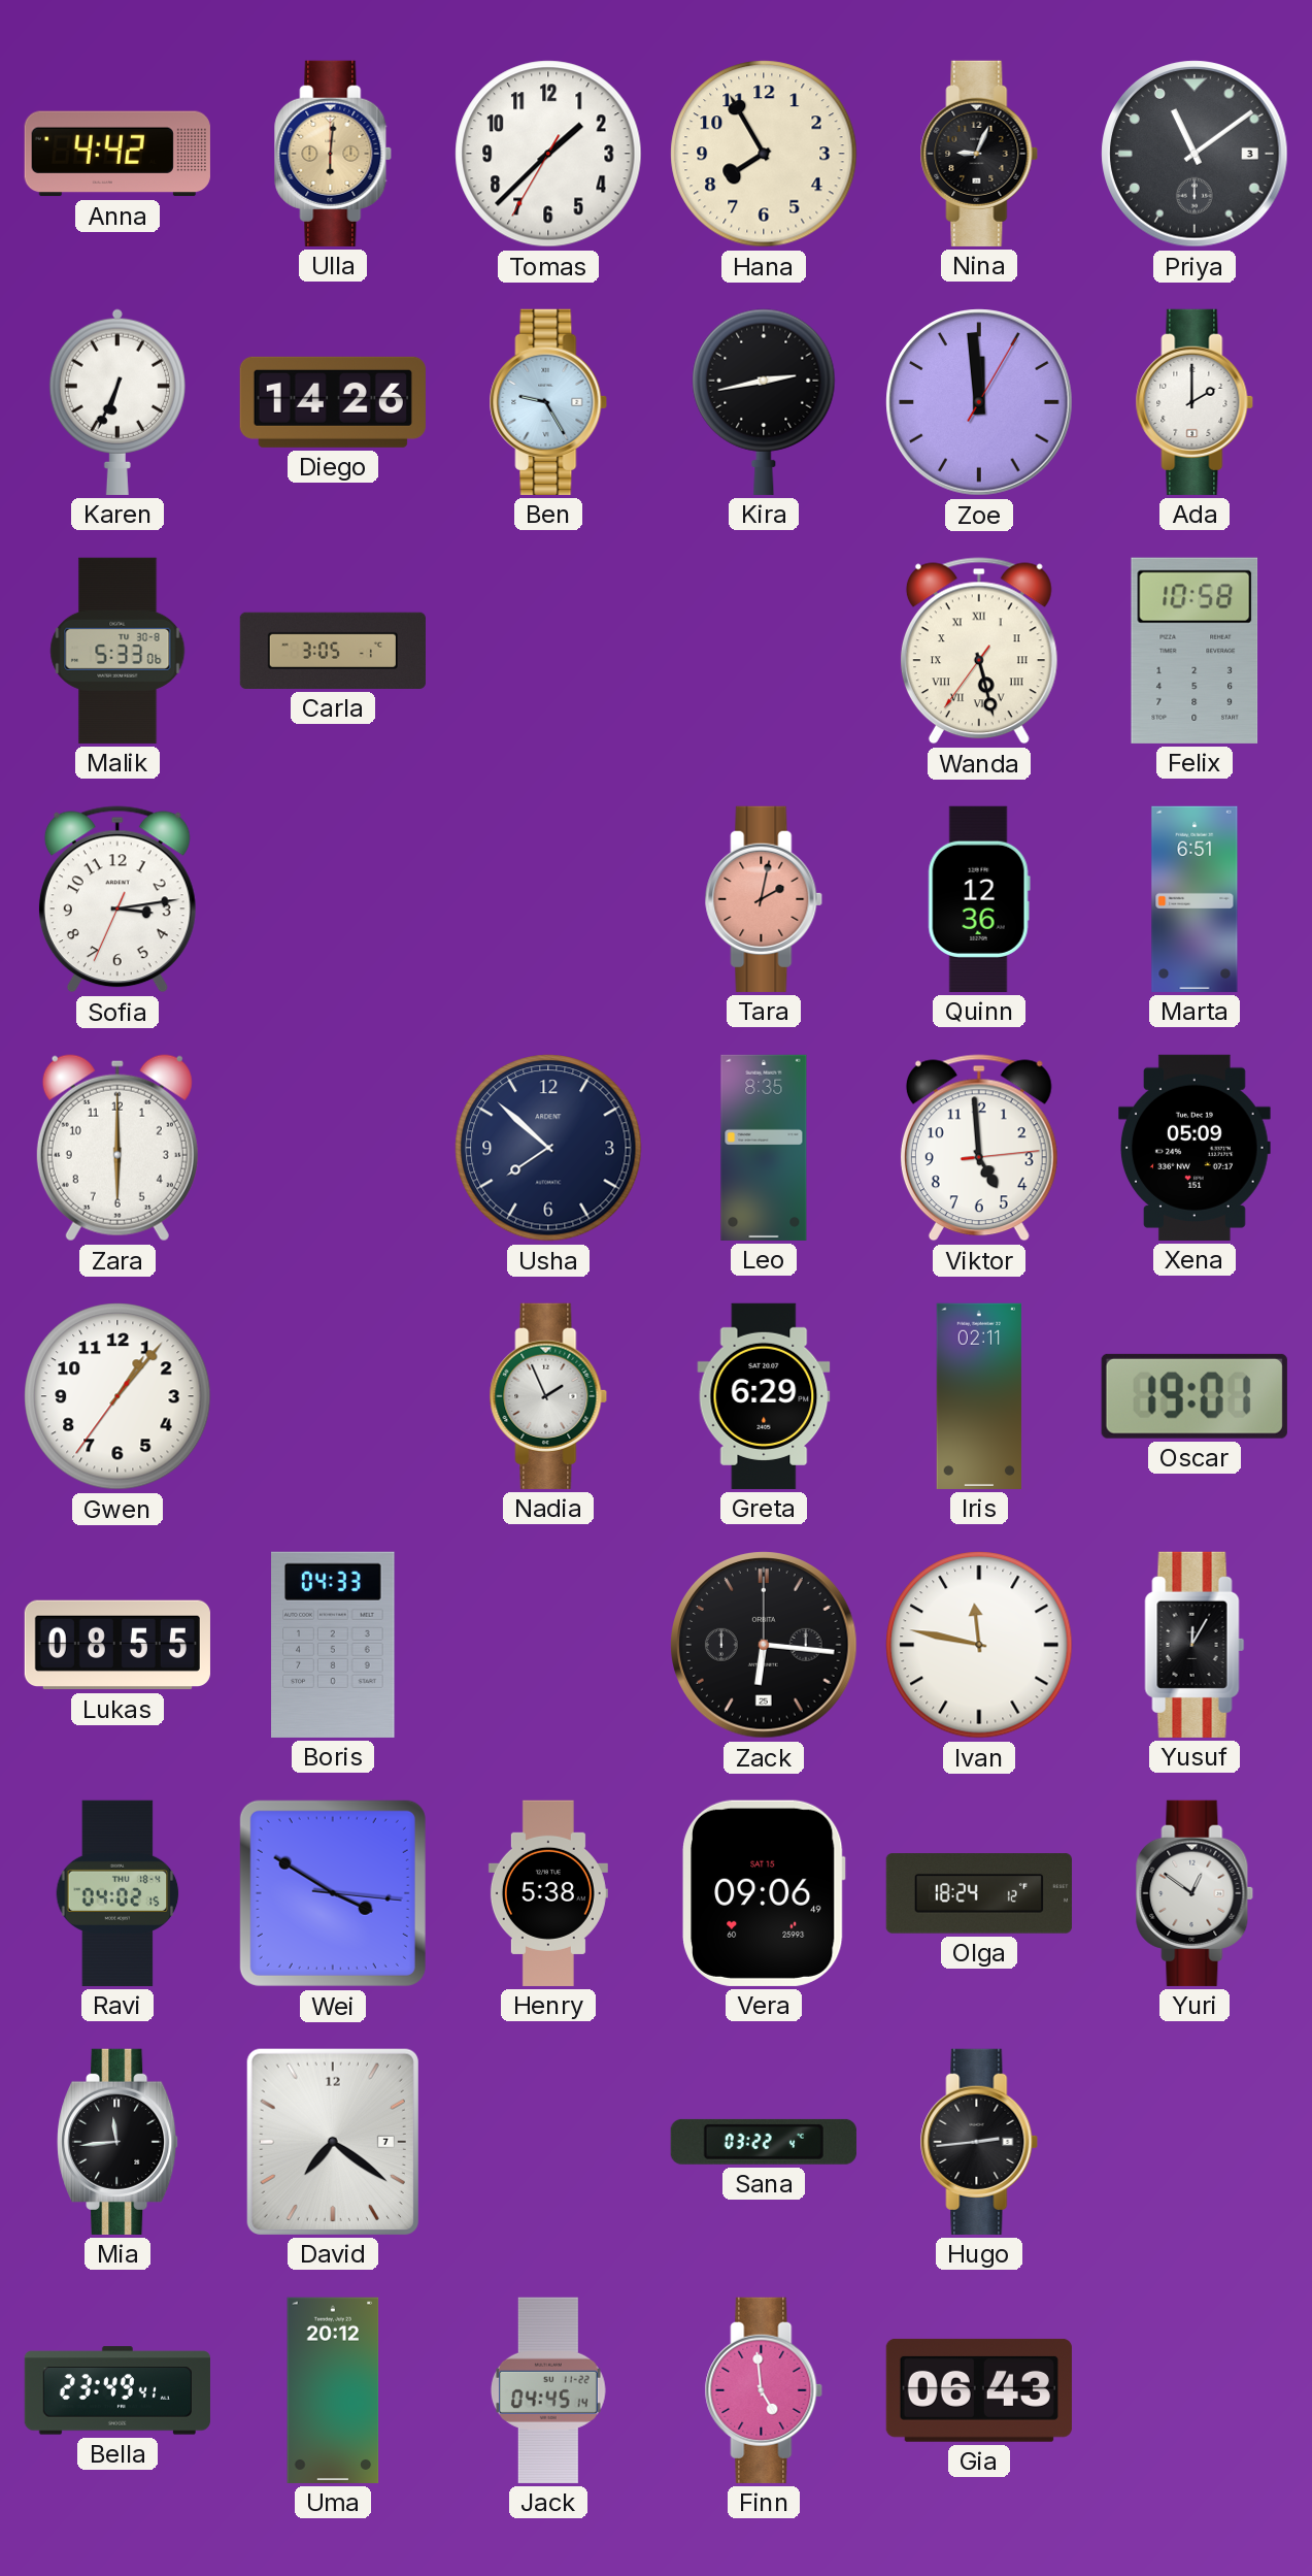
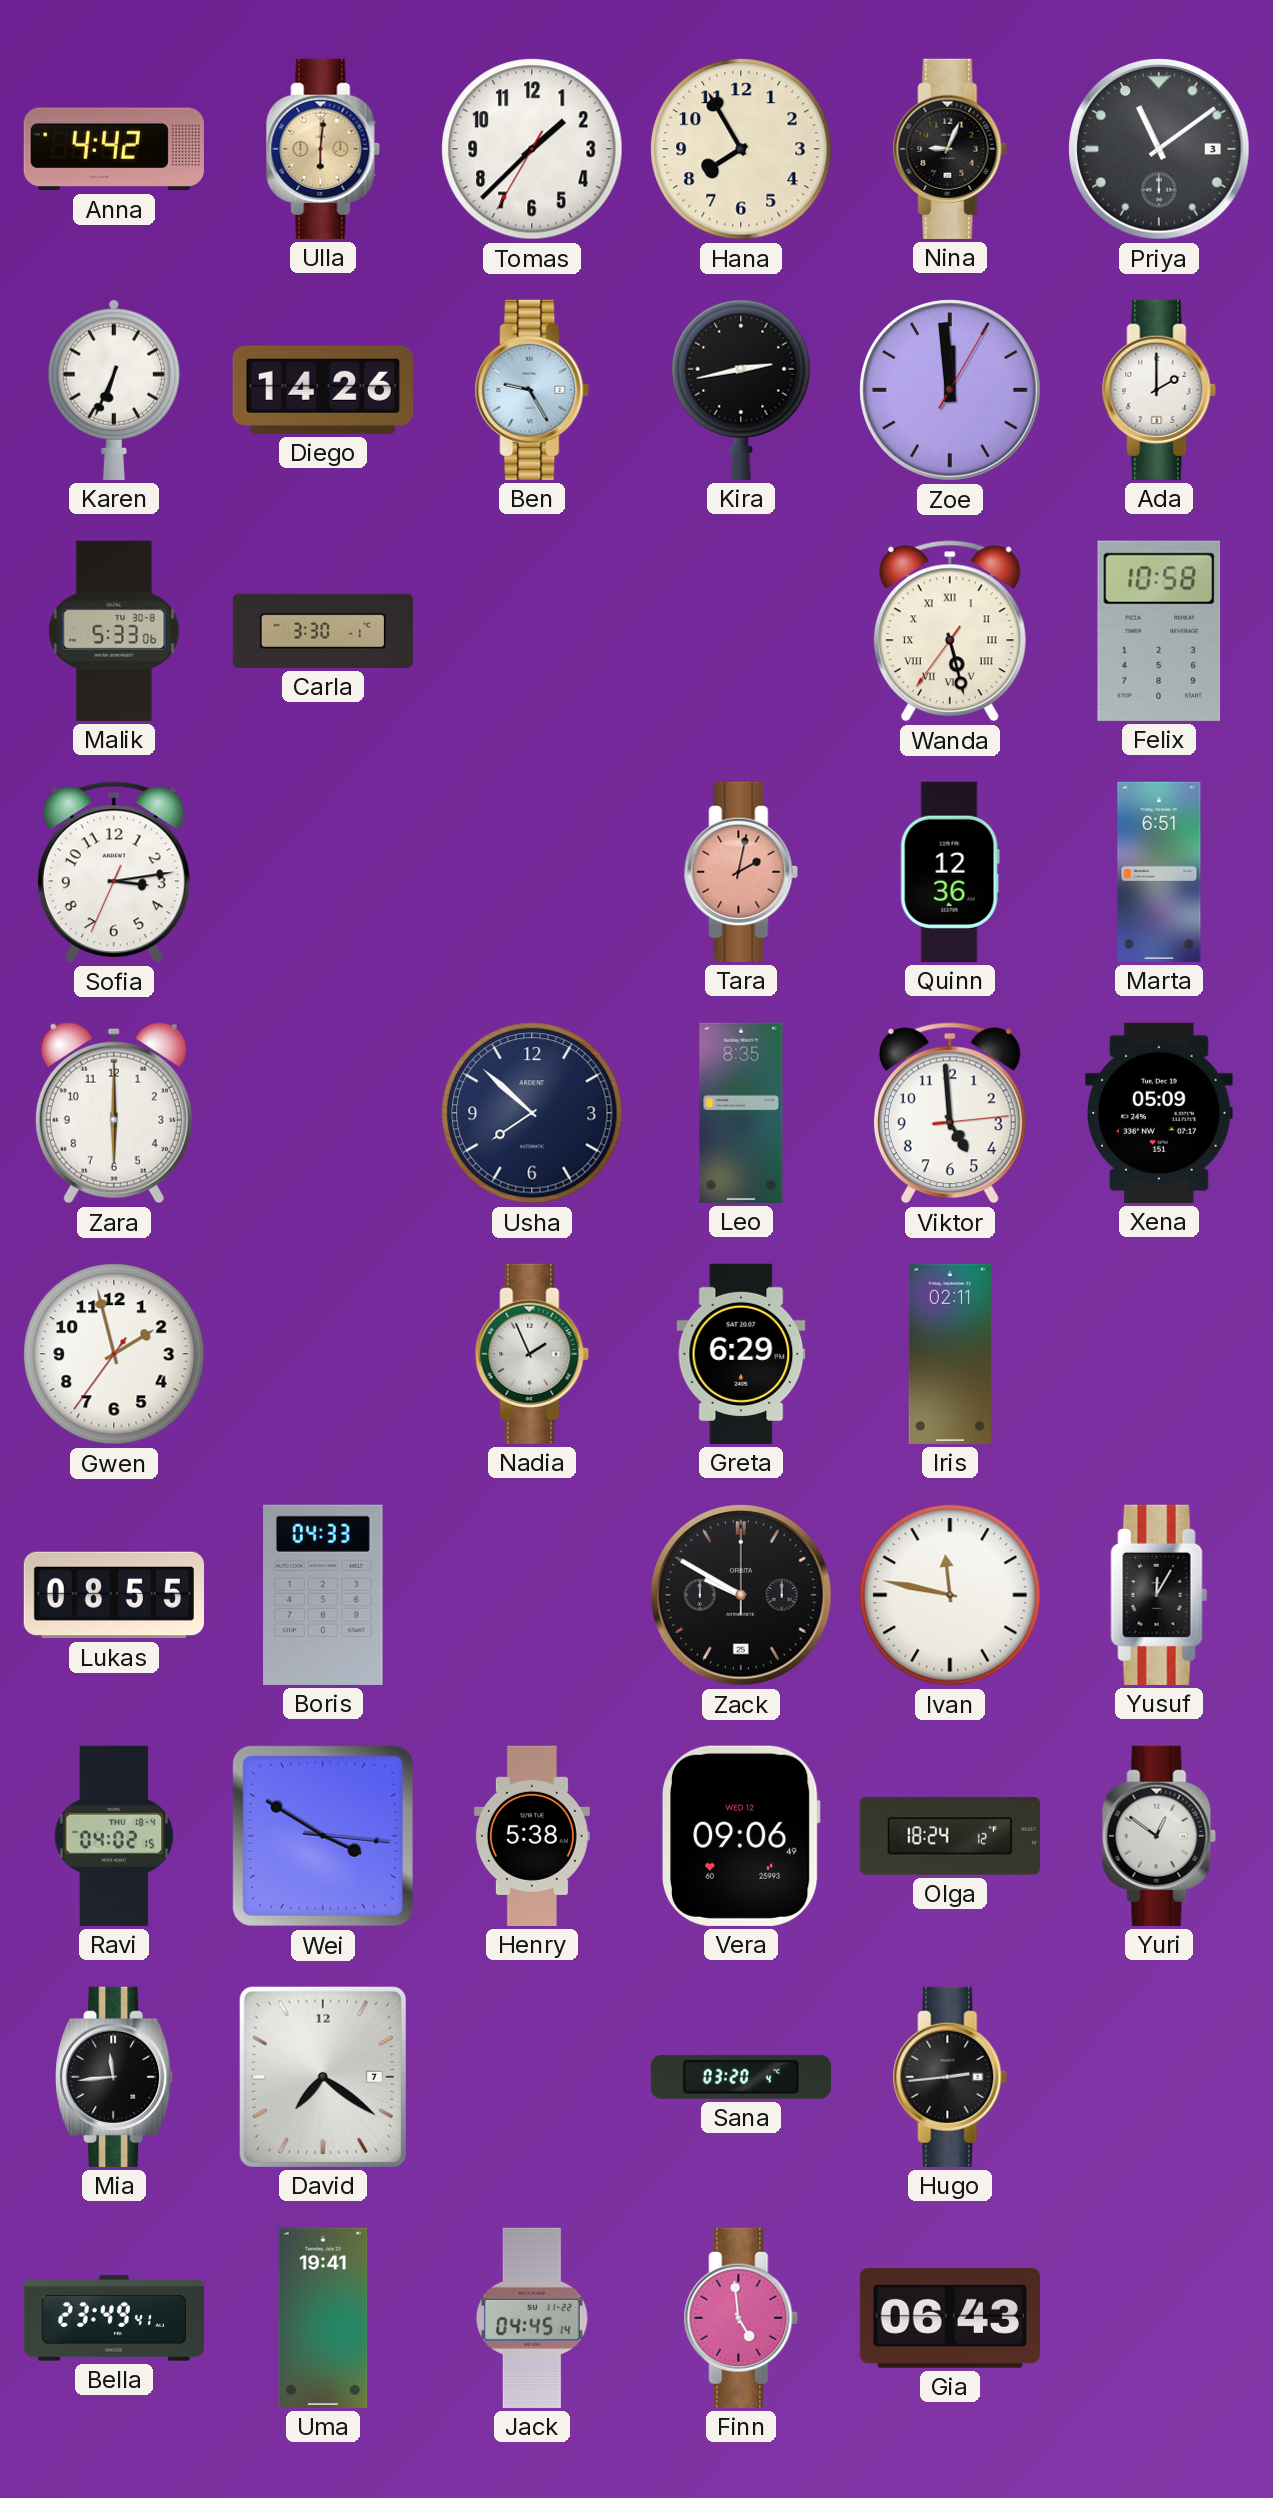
Carla: 3:05 -> 3:30 (323, 631)
Gwen: 1:06 -> 1:57 (114, 1354)
Oscar: 19:01 -> none (1195, 1396)
Zack: 6:16 -> 9:50 (741, 1595)
Vera date: SAT 15 -> WED 12 (741, 1836)
Sana: 03:22 -> 03:20 (741, 2077)
Uma: 20:12 -> 19:41 (323, 2318)
